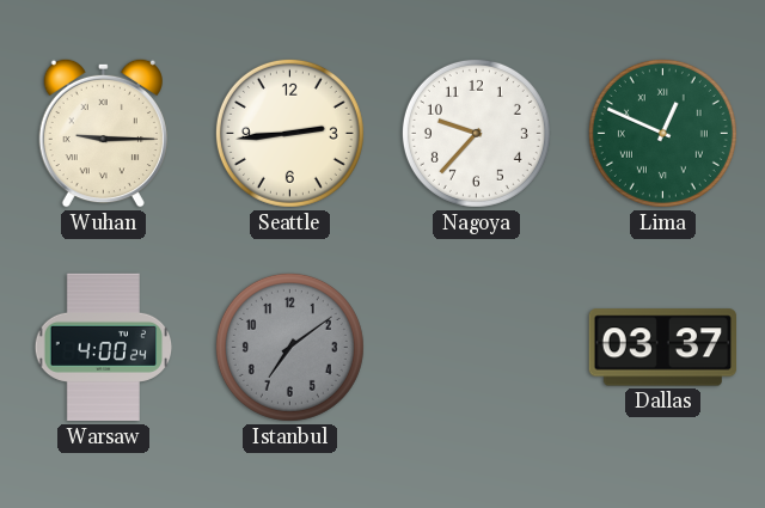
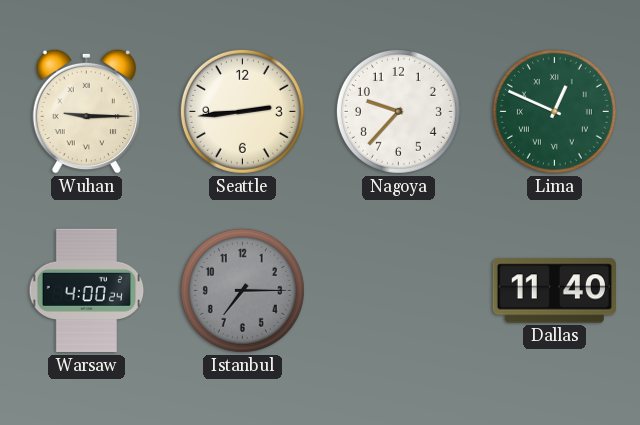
Istanbul: 7:09 -> 7:15 (242, 290)
Dallas: 03:37 -> 11:40 (554, 291)
